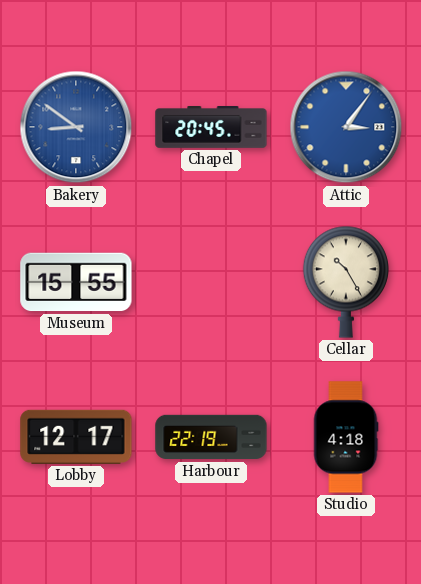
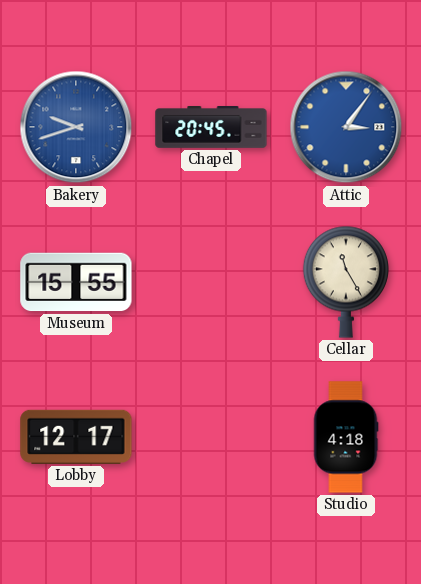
Bakery: 8:51 -> 9:42 (76, 127)
Cellar: 10:25 -> 11:25 (346, 282)
Harbour: 22:19 -> none (211, 437)
